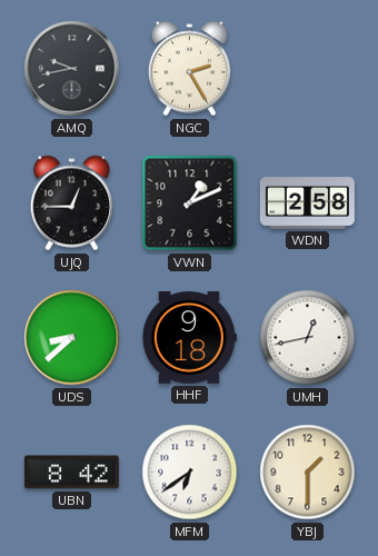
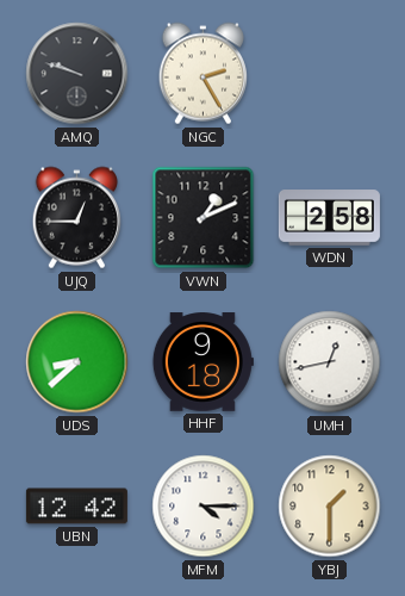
AMQ: 9:43 -> 9:48 (77, 74)
UBN: 8:42 -> 12:42 (76, 507)
MFM: 6:39 -> 4:15 (204, 507)
